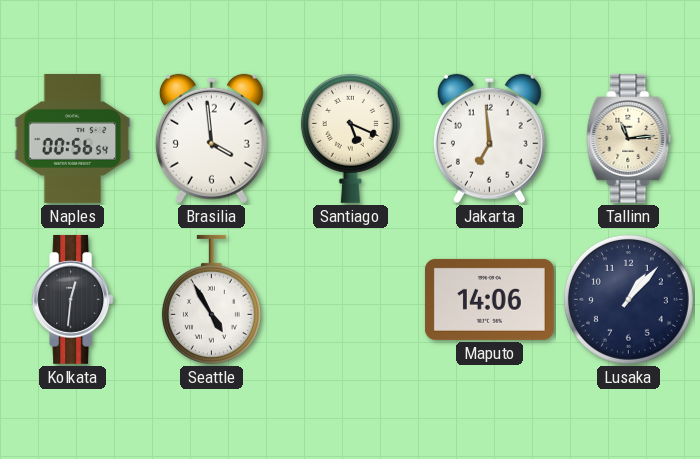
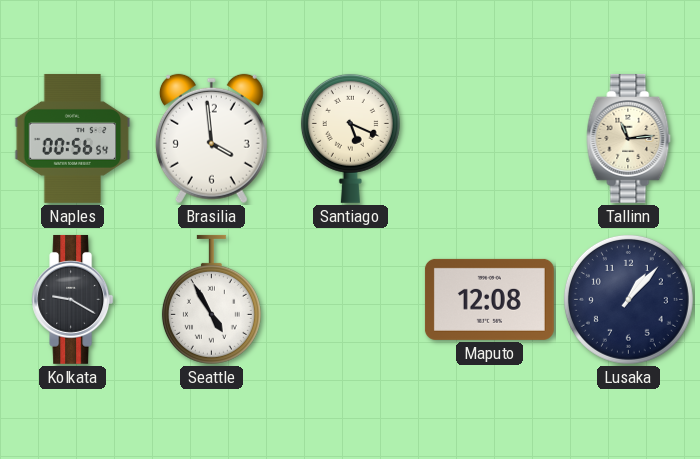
Jakarta: 6:59 -> none (489, 139)
Kolkata: 12:31 -> 9:20 (73, 299)
Maputo: 14:06 -> 12:08 (489, 299)
